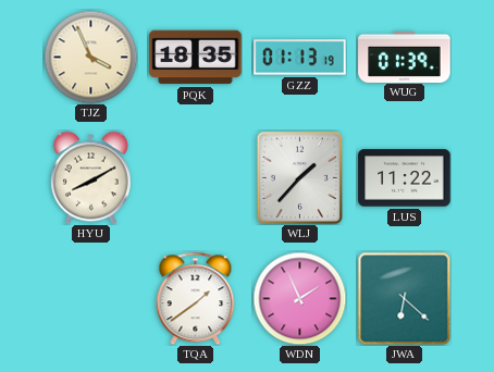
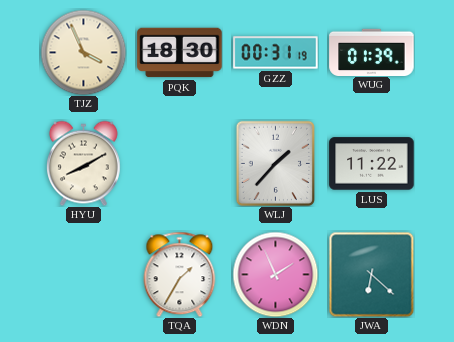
PQK: 18:35 -> 18:30 (180, 53)
GZZ: 01:13 -> 00:31 (276, 53)
TQA: 1:39 -> 1:35 (180, 274)
